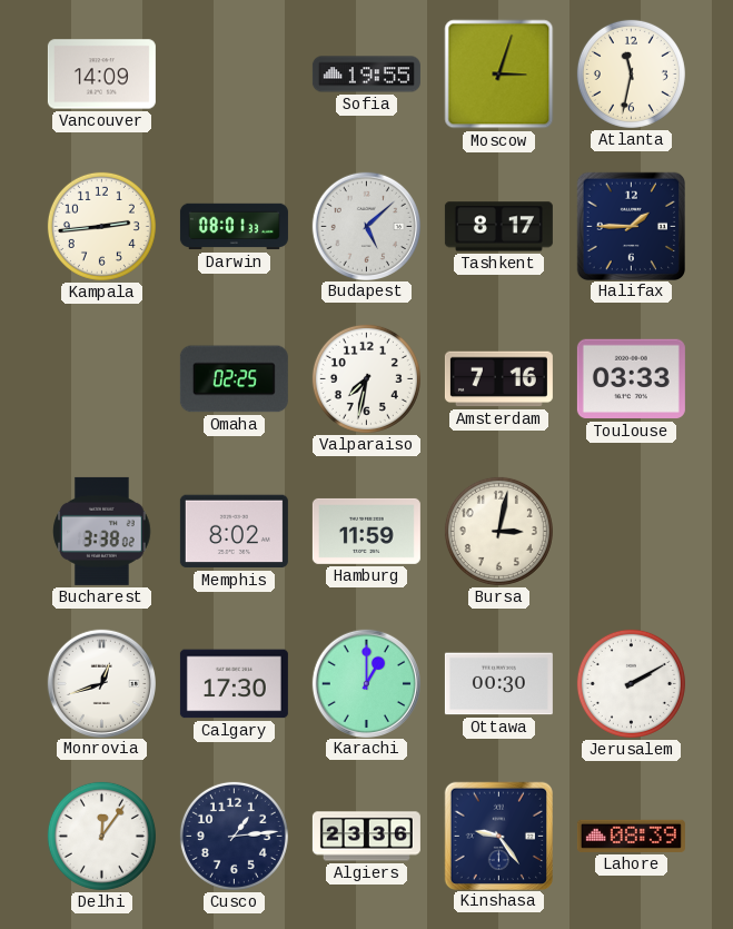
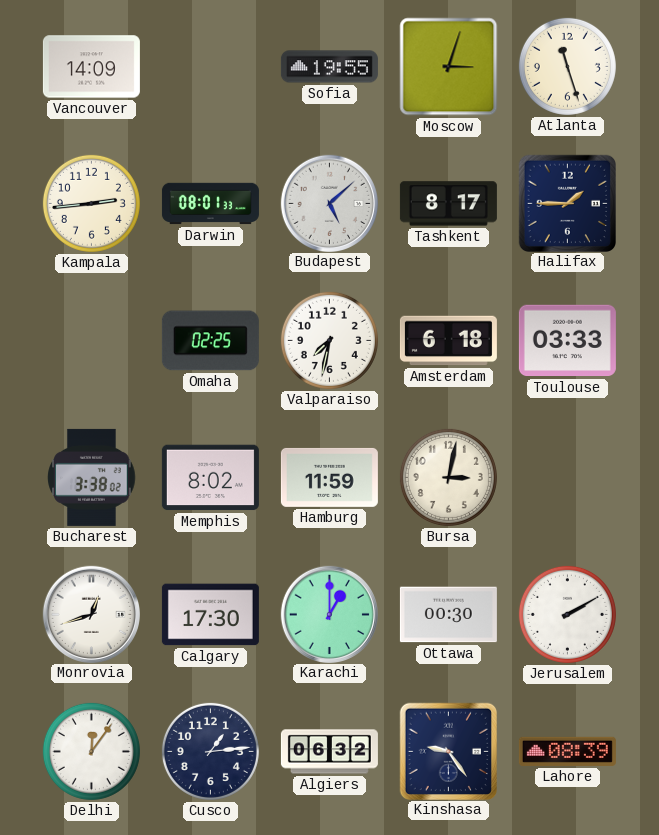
Atlanta: 11:32 -> 11:27 (567, 66)
Amsterdam: 7:16 -> 6:18 (448, 341)
Algiers: 23:36 -> 06:32 (329, 752)
